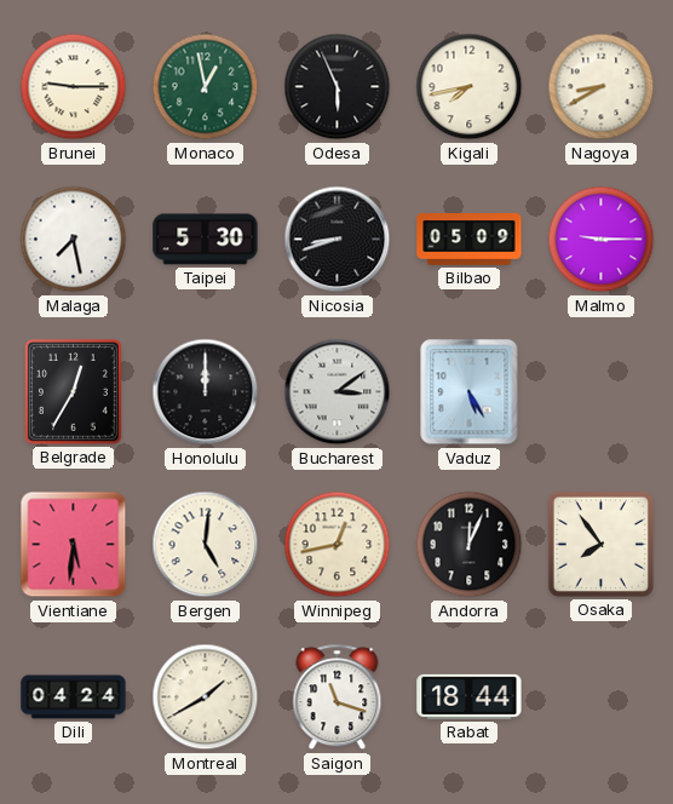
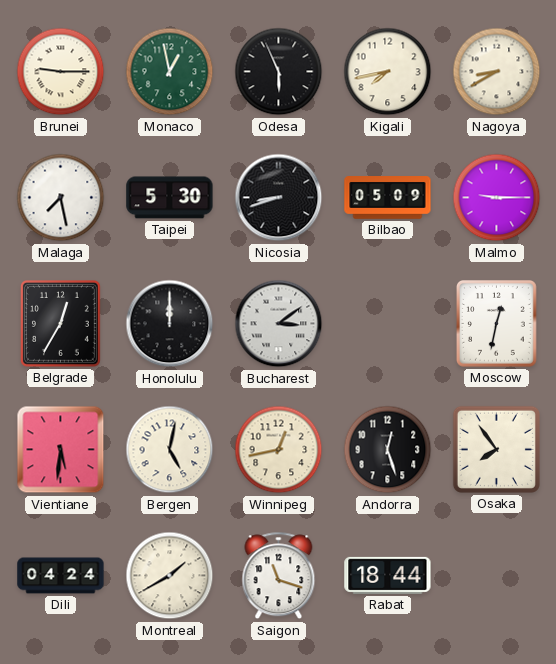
Vaduz: 5:25 -> none (470, 392)
Moscow: none -> 12:32 (496, 324)
Bergen: 5:01 -> 5:02 (170, 450)
Andorra: 12:04 -> 12:27 (388, 450)
